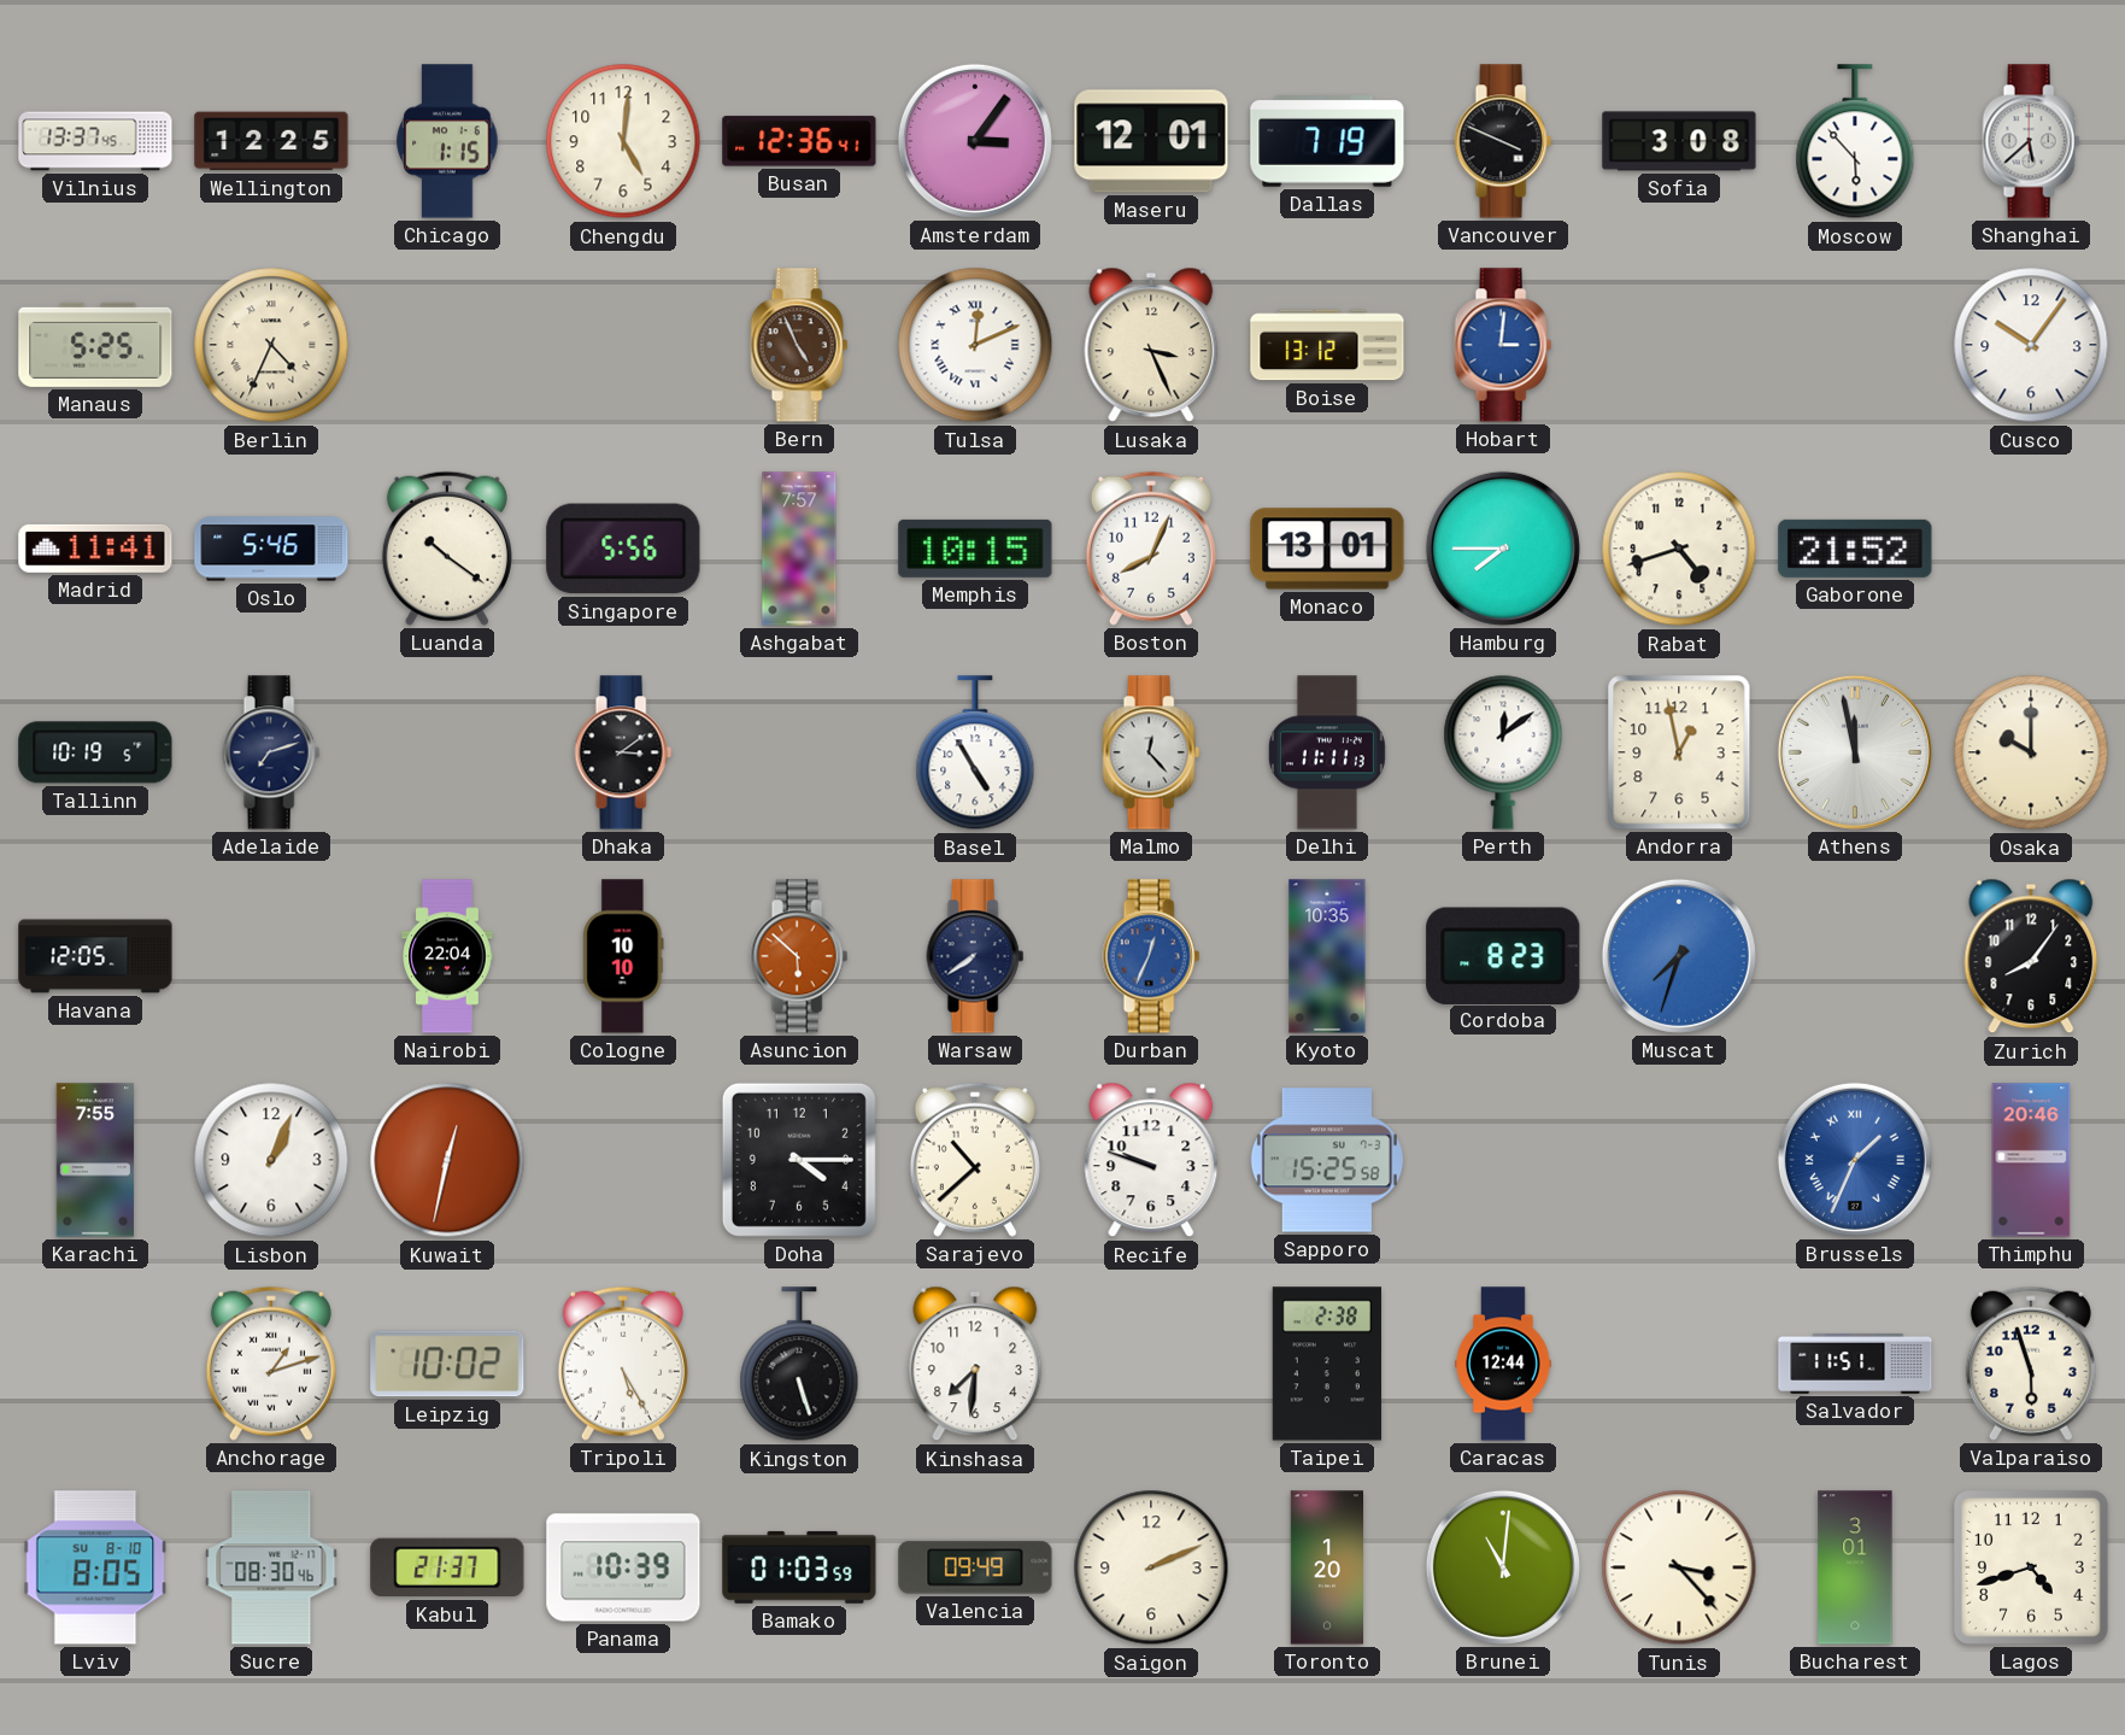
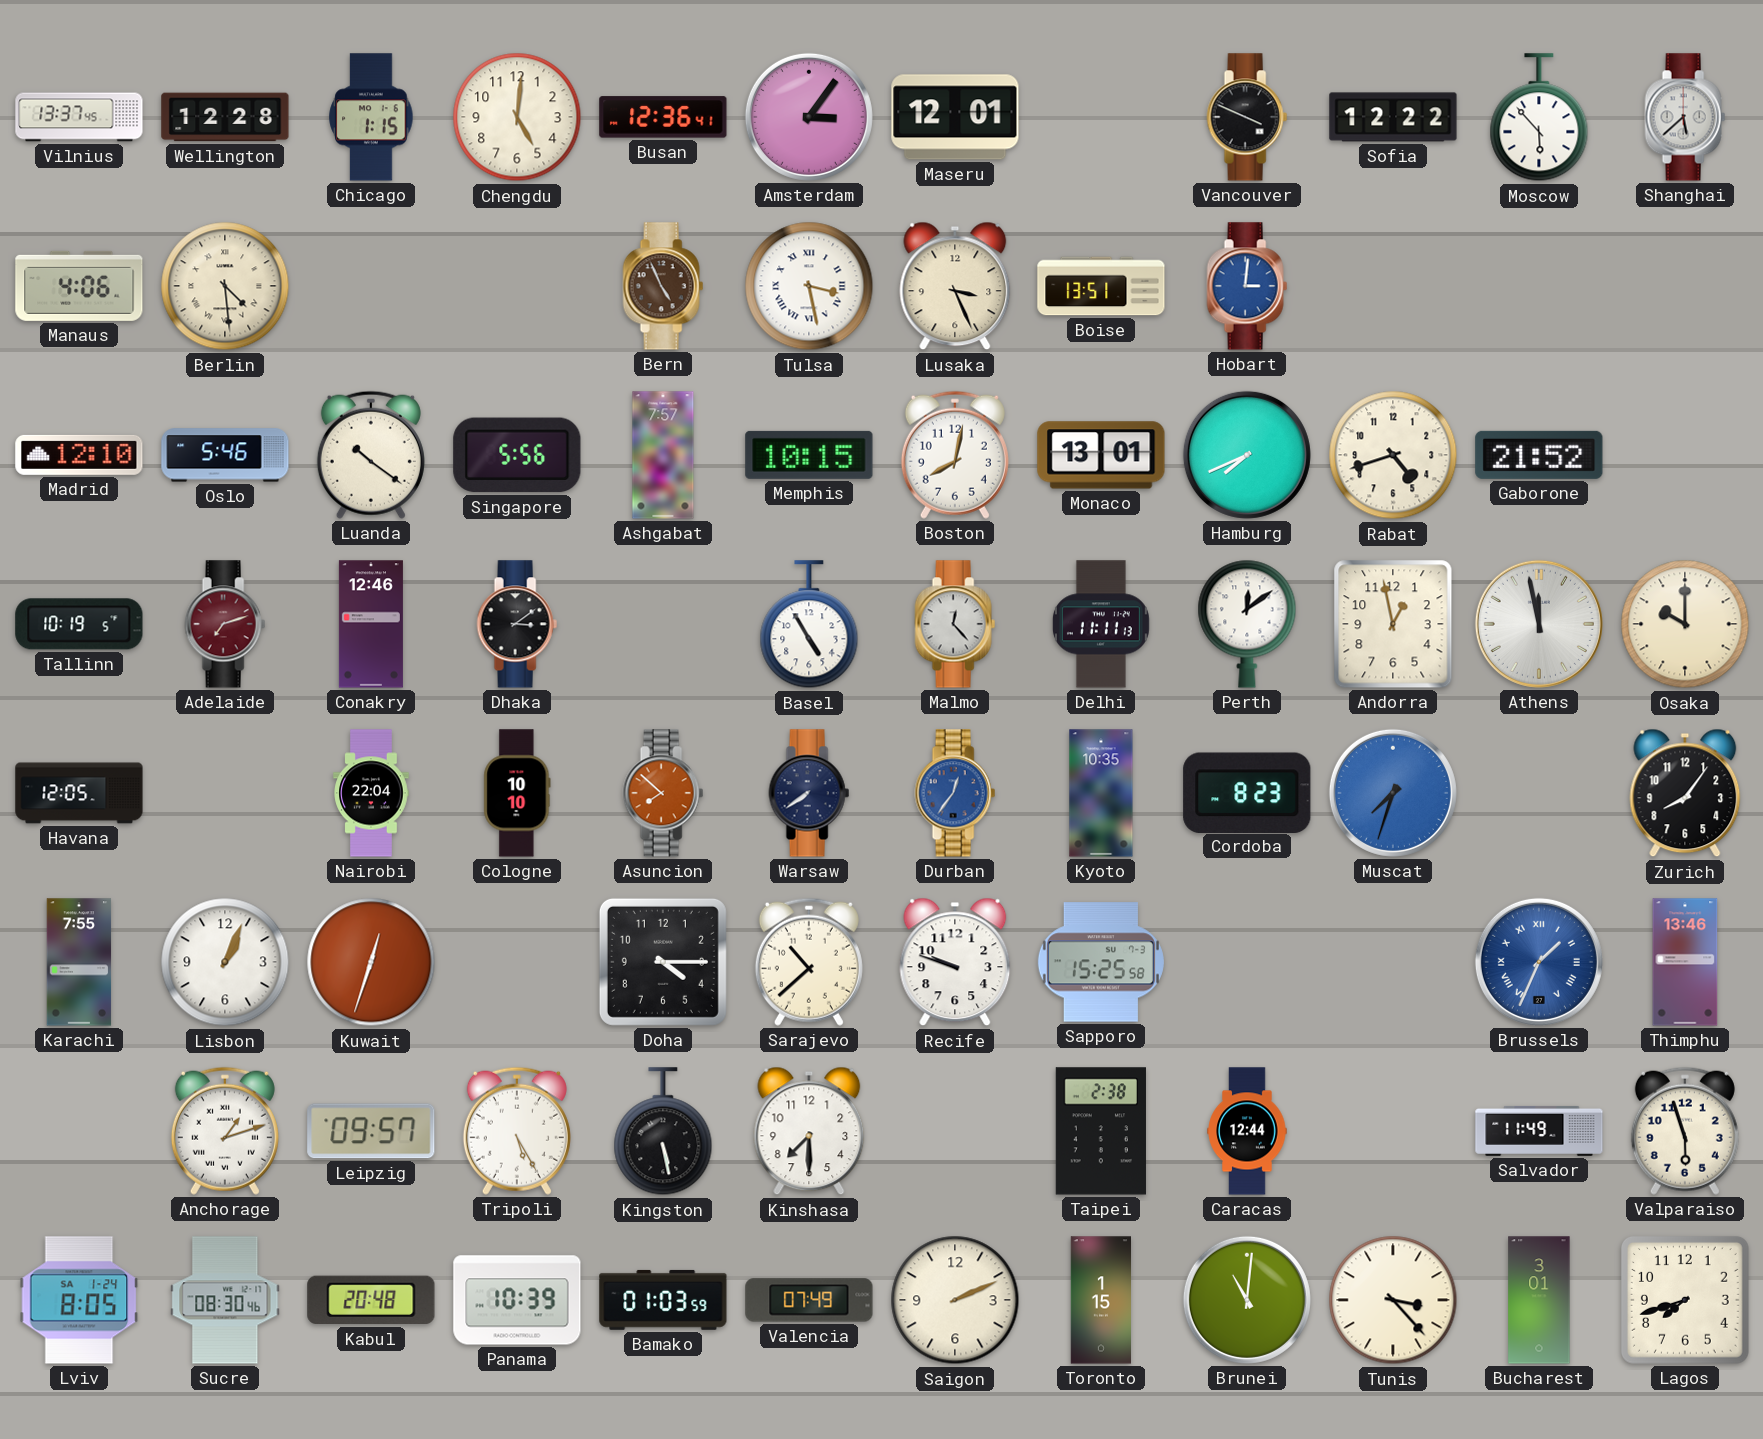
Wellington: 12:25 -> 12:28 (225, 117)
Dallas: 7:19 -> none (1327, 142)
Sofia: 3:08 -> 12:22 (1393, 117)
Manaus: 5:25 -> 4:06 (79, 286)
Berlin: 4:34 -> 4:29 (225, 286)
Tulsa: 12:11 -> 3:28 (809, 286)
Boise: 13:12 -> 13:51 (1101, 286)
Cusco: 10:06 -> none (2031, 345)
Madrid: 11:41 -> 12:10 (79, 455)
Boston: 8:04 -> 8:02 (955, 455)
Hamburg: 7:45 -> 7:41 (1247, 455)
Adelaide dial: navy -> burgundy (225, 624)
Conakry: none -> 12:46 (371, 624)
Asuncion: 5:52 -> 7:52 (663, 793)
Durban: 12:34 -> 12:36 (955, 793)
Kuwait: 12:32 -> 12:33 (371, 962)
Thimphu: 20:46 -> 13:46 (1685, 962)
Leipzig: 10:02 -> 09:57 (371, 1131)
Kingston: 5:27 -> 5:28 (663, 1132)
Kinshasa: 7:31 -> 7:30 (809, 1131)
Salvador: 11:51 -> 11:49 (1539, 1131)
Lviv date: SU 8-10 -> SA 1-24 (79, 1300)
Kabul: 21:37 -> 20:48 (371, 1300)
Valencia: 09:49 -> 07:49 (809, 1300)
Toronto: 1:20 -> 1:15 (1100, 1300)
Lagos: 4:42 -> 7:42 (1685, 1300)
